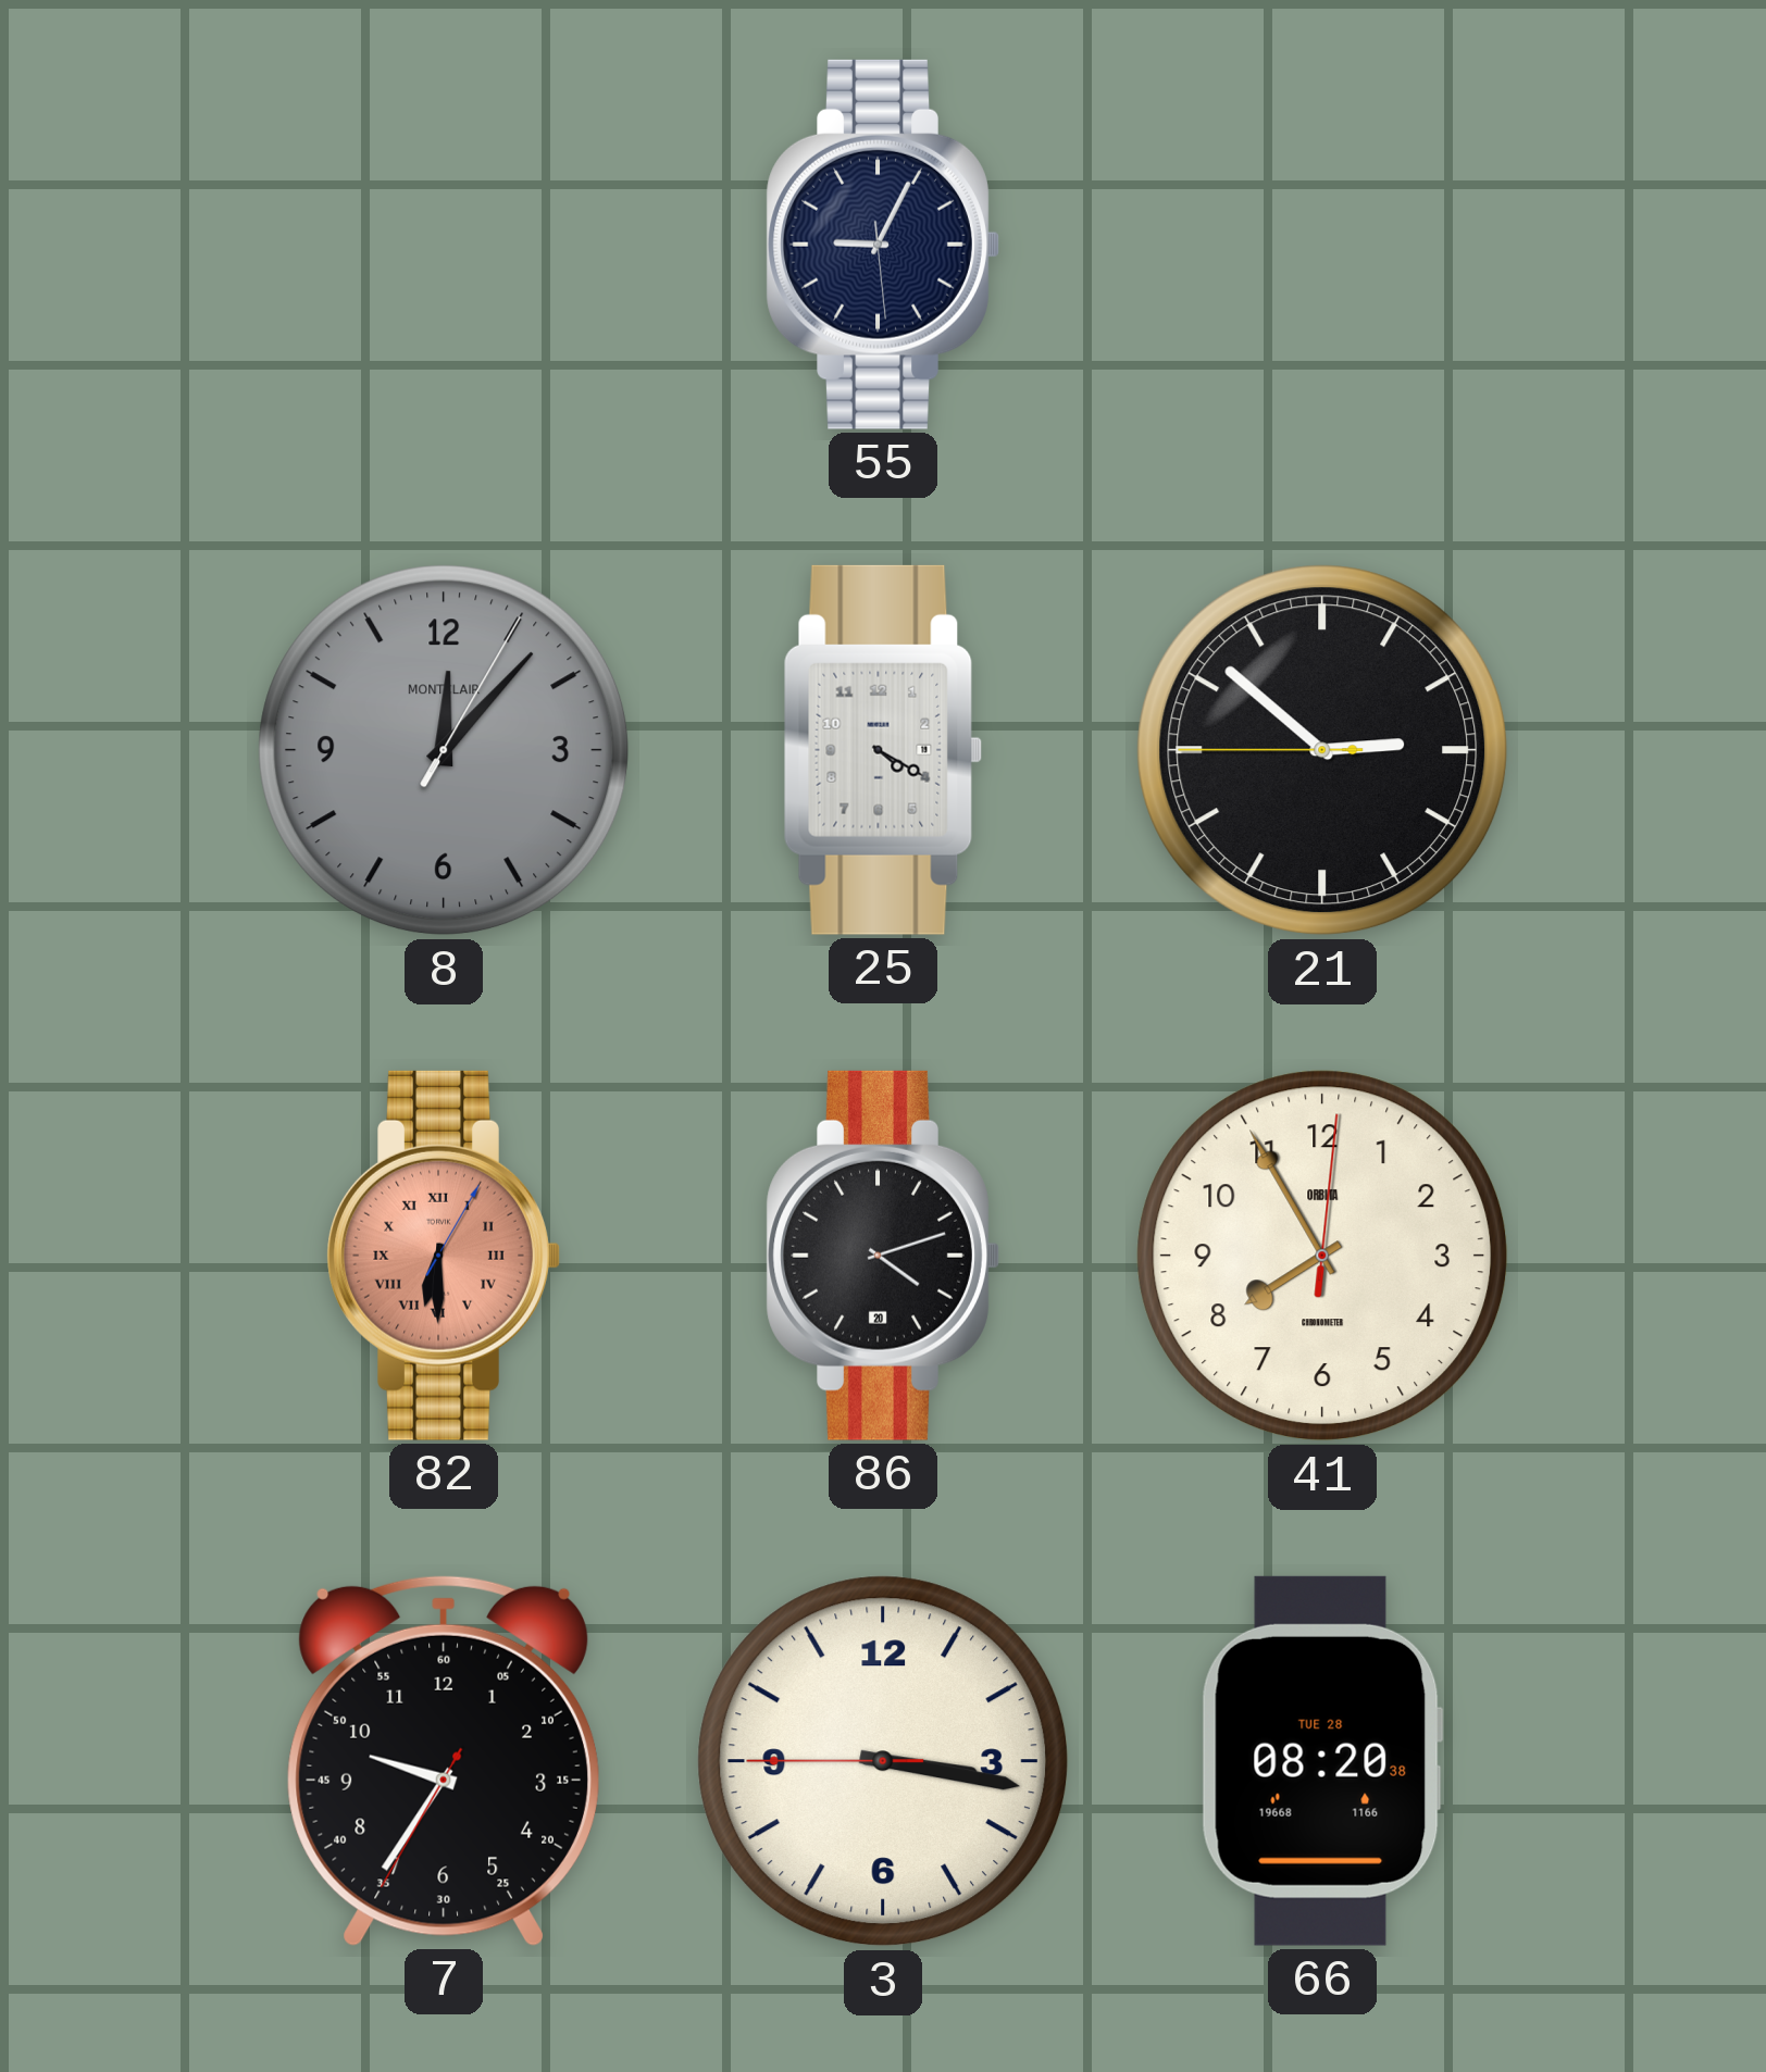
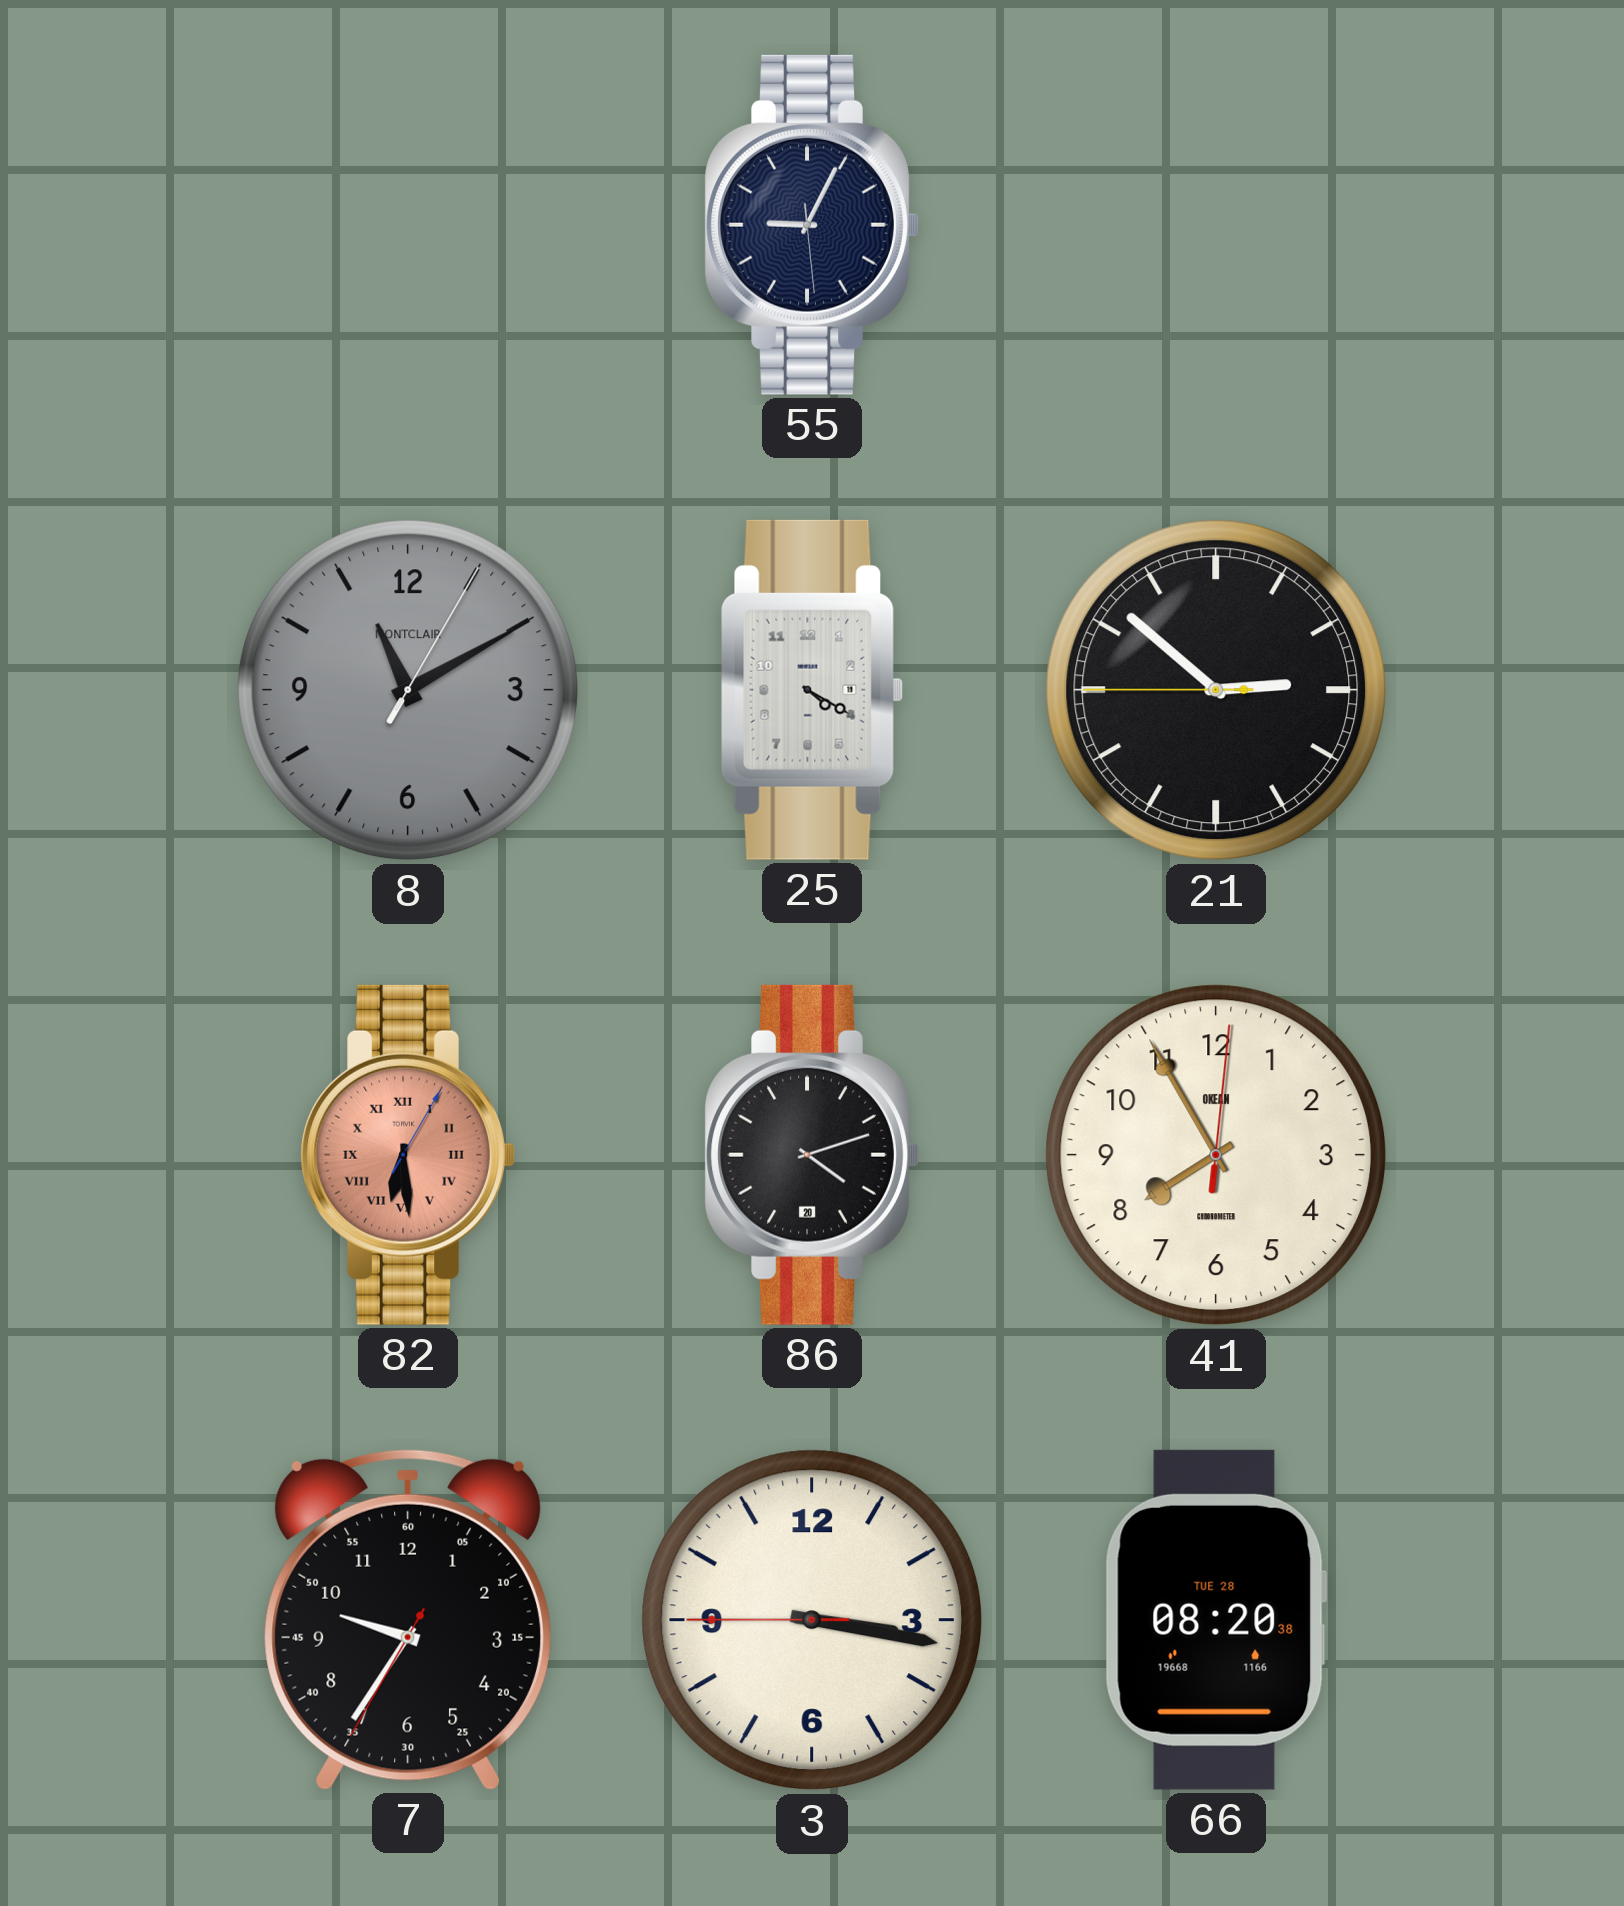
8: 12:07 -> 11:10 (408, 690)
82: 6:30 -> 6:29 (408, 1155)
41 brand: ORBITA -> OKEAN (1216, 1155)
